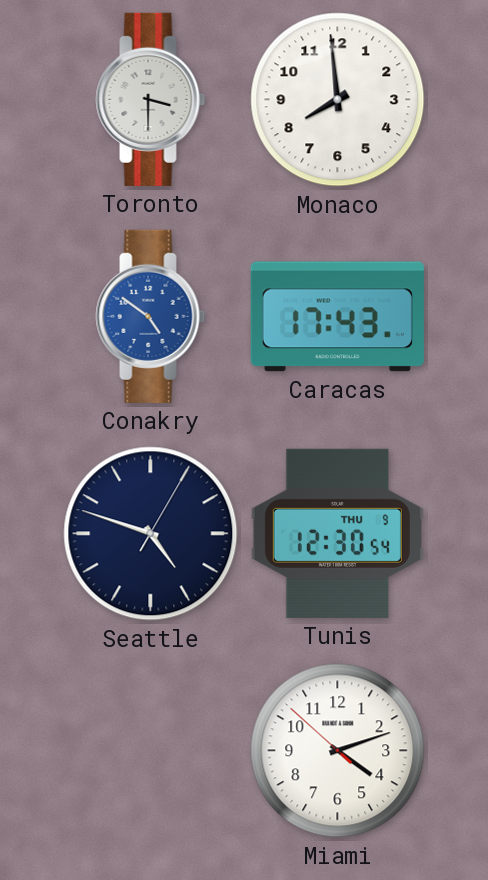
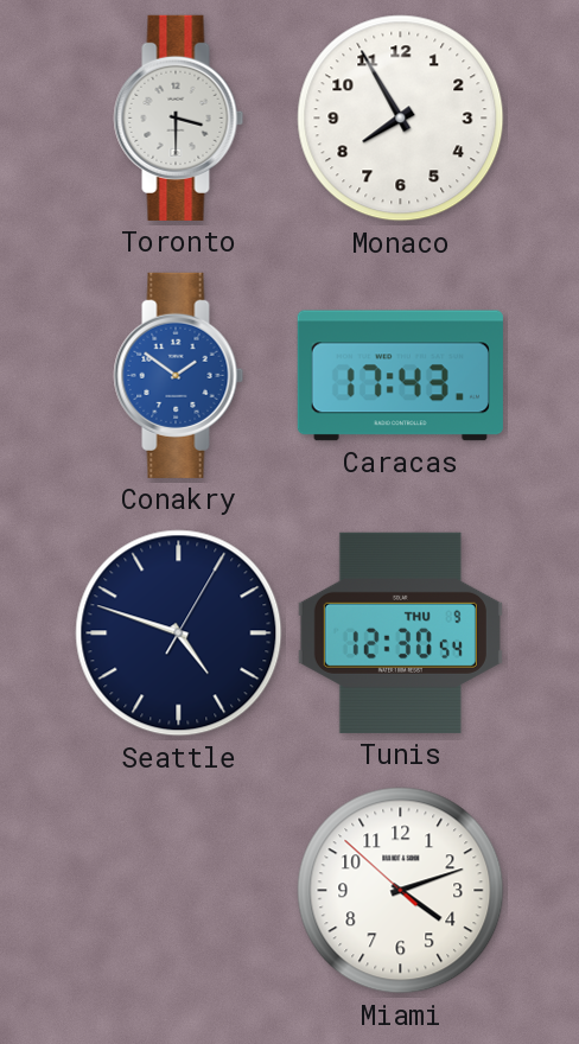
Monaco: 7:59 -> 7:55 (401, 119)
Conakry: 4:51 -> 1:51 (179, 375)
